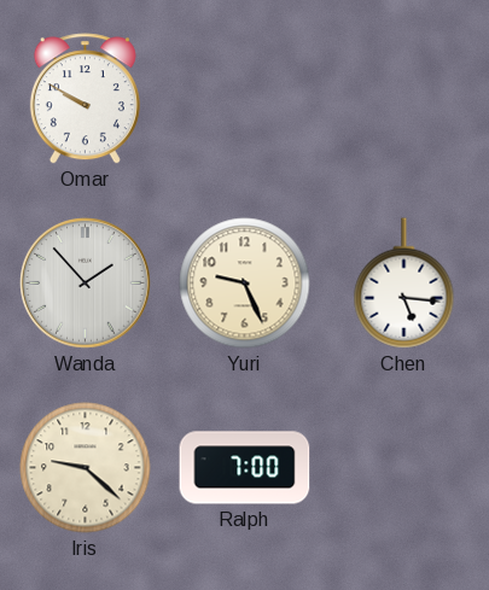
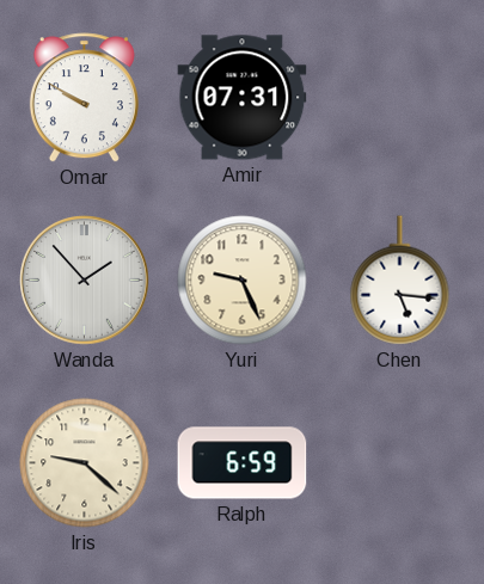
Amir: none -> 07:31 (243, 98)
Ralph: 7:00 -> 6:59 (243, 463)
